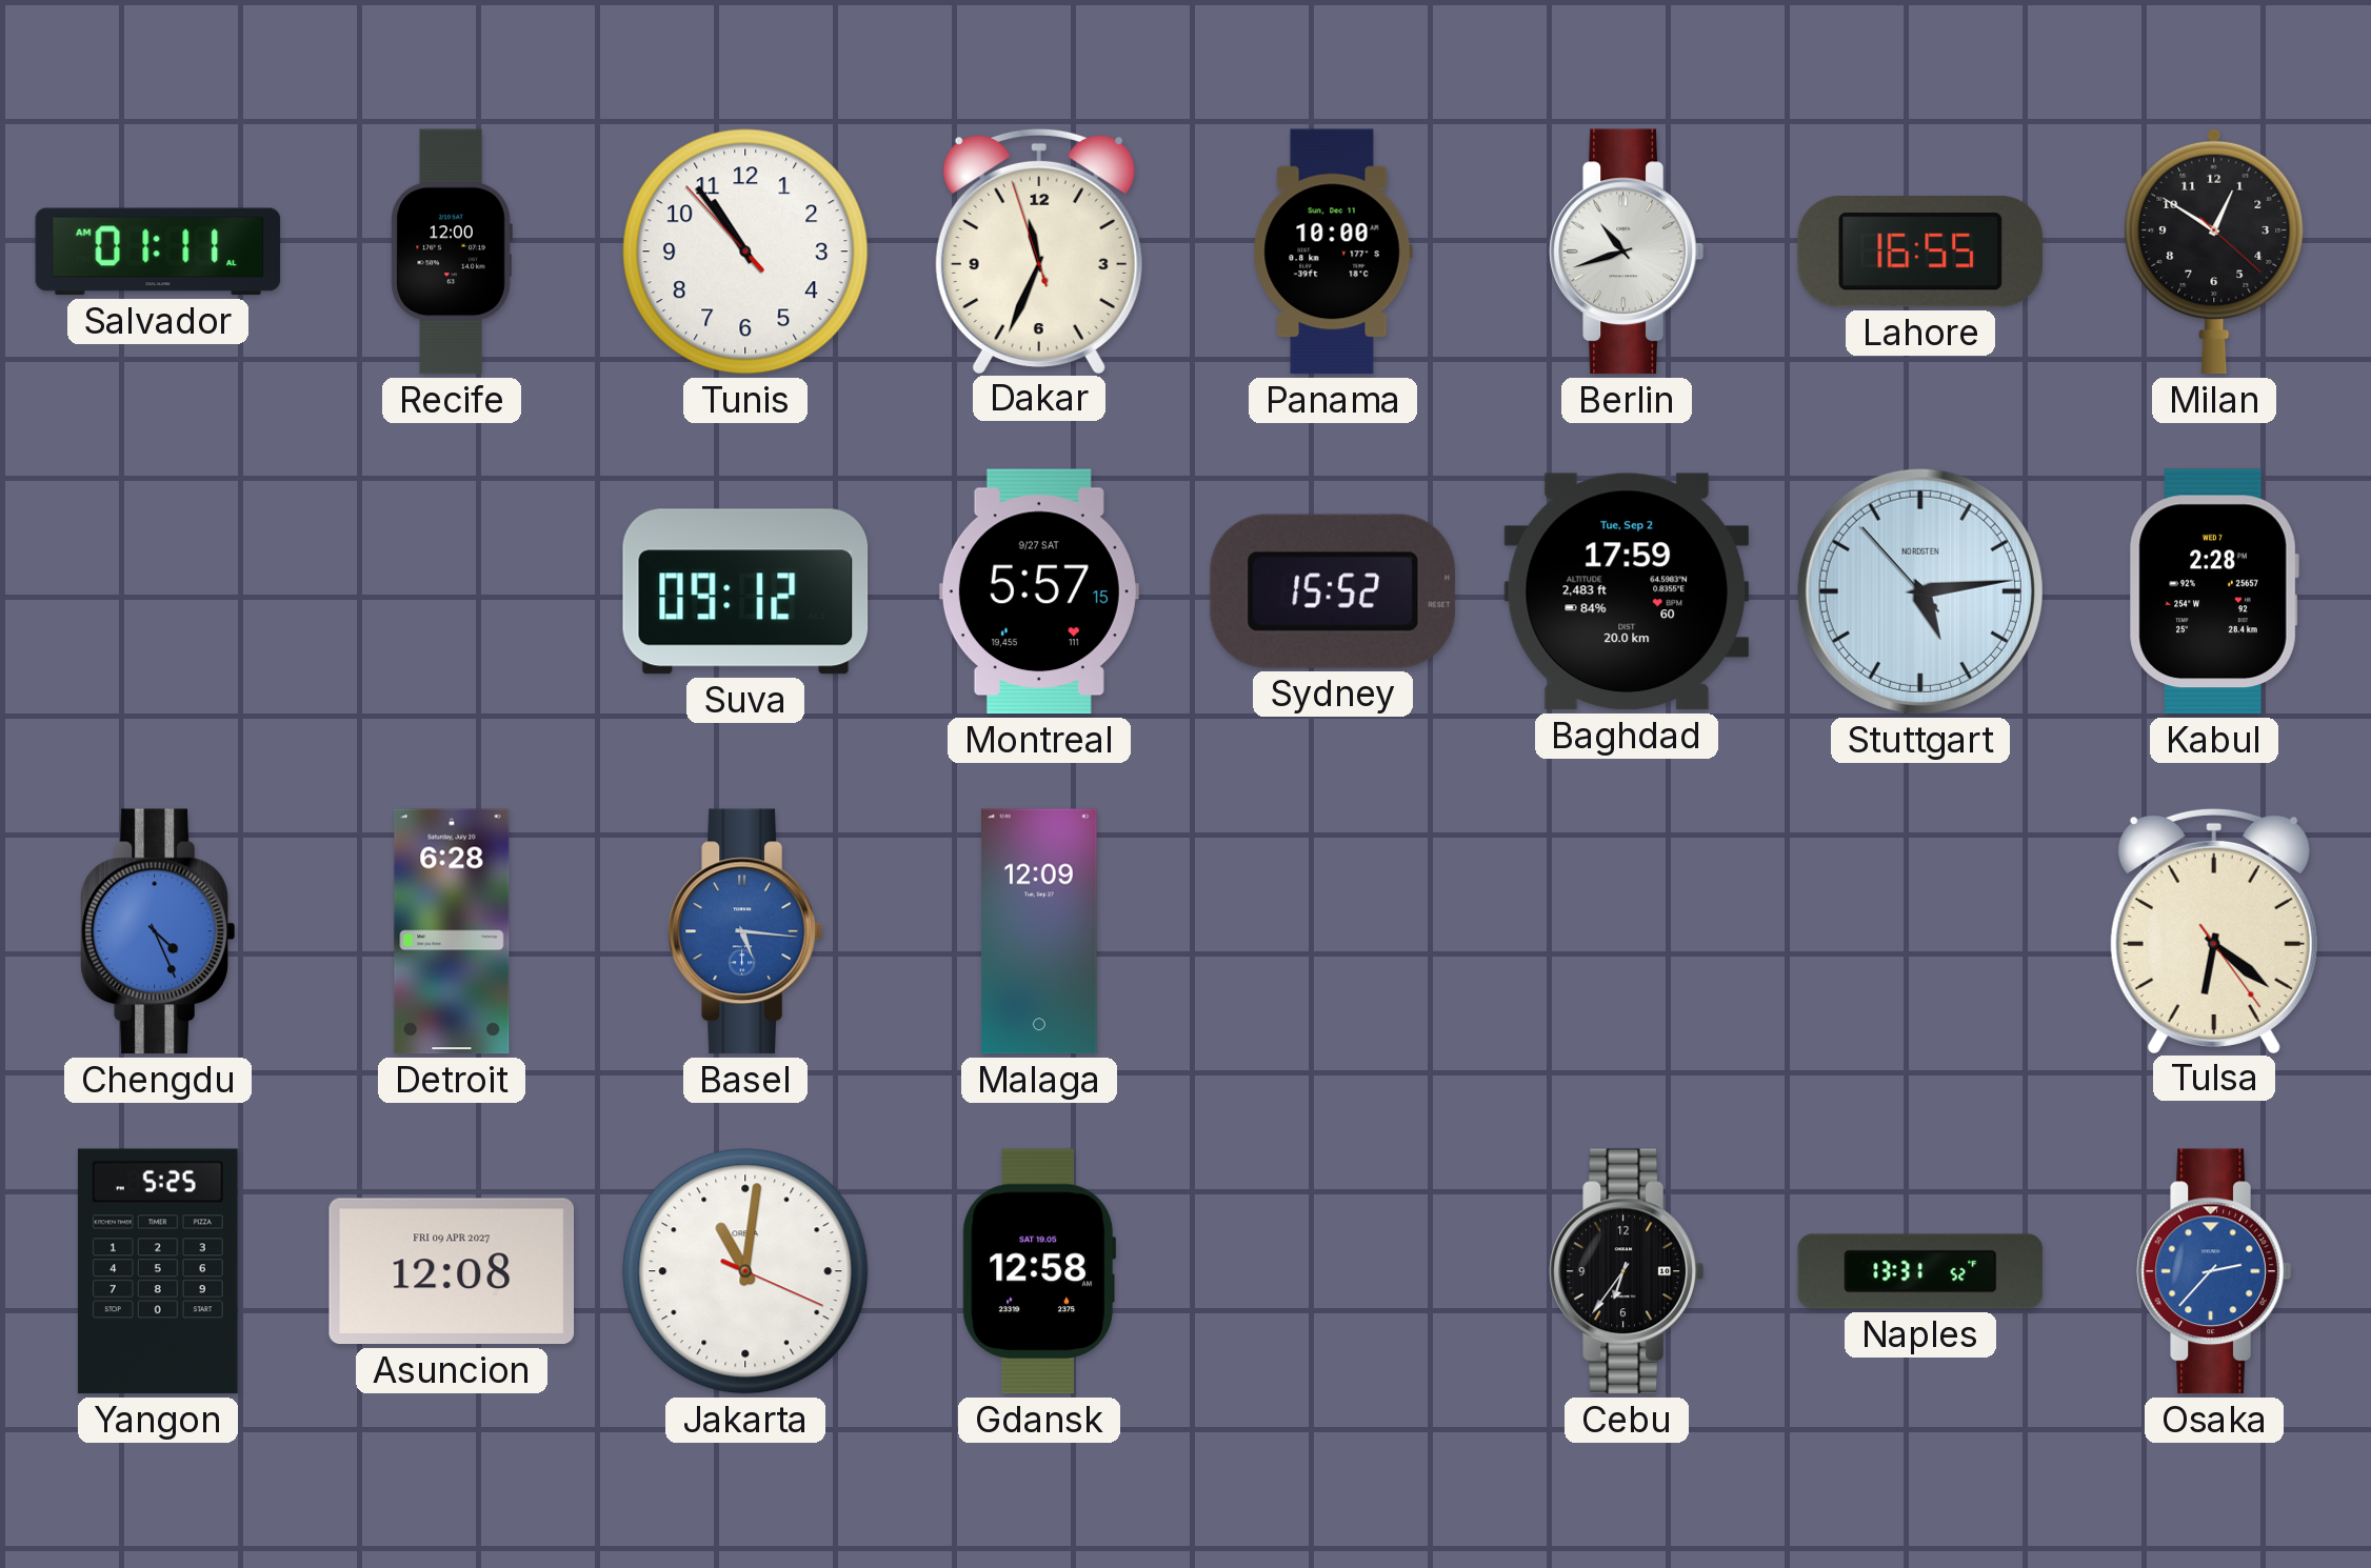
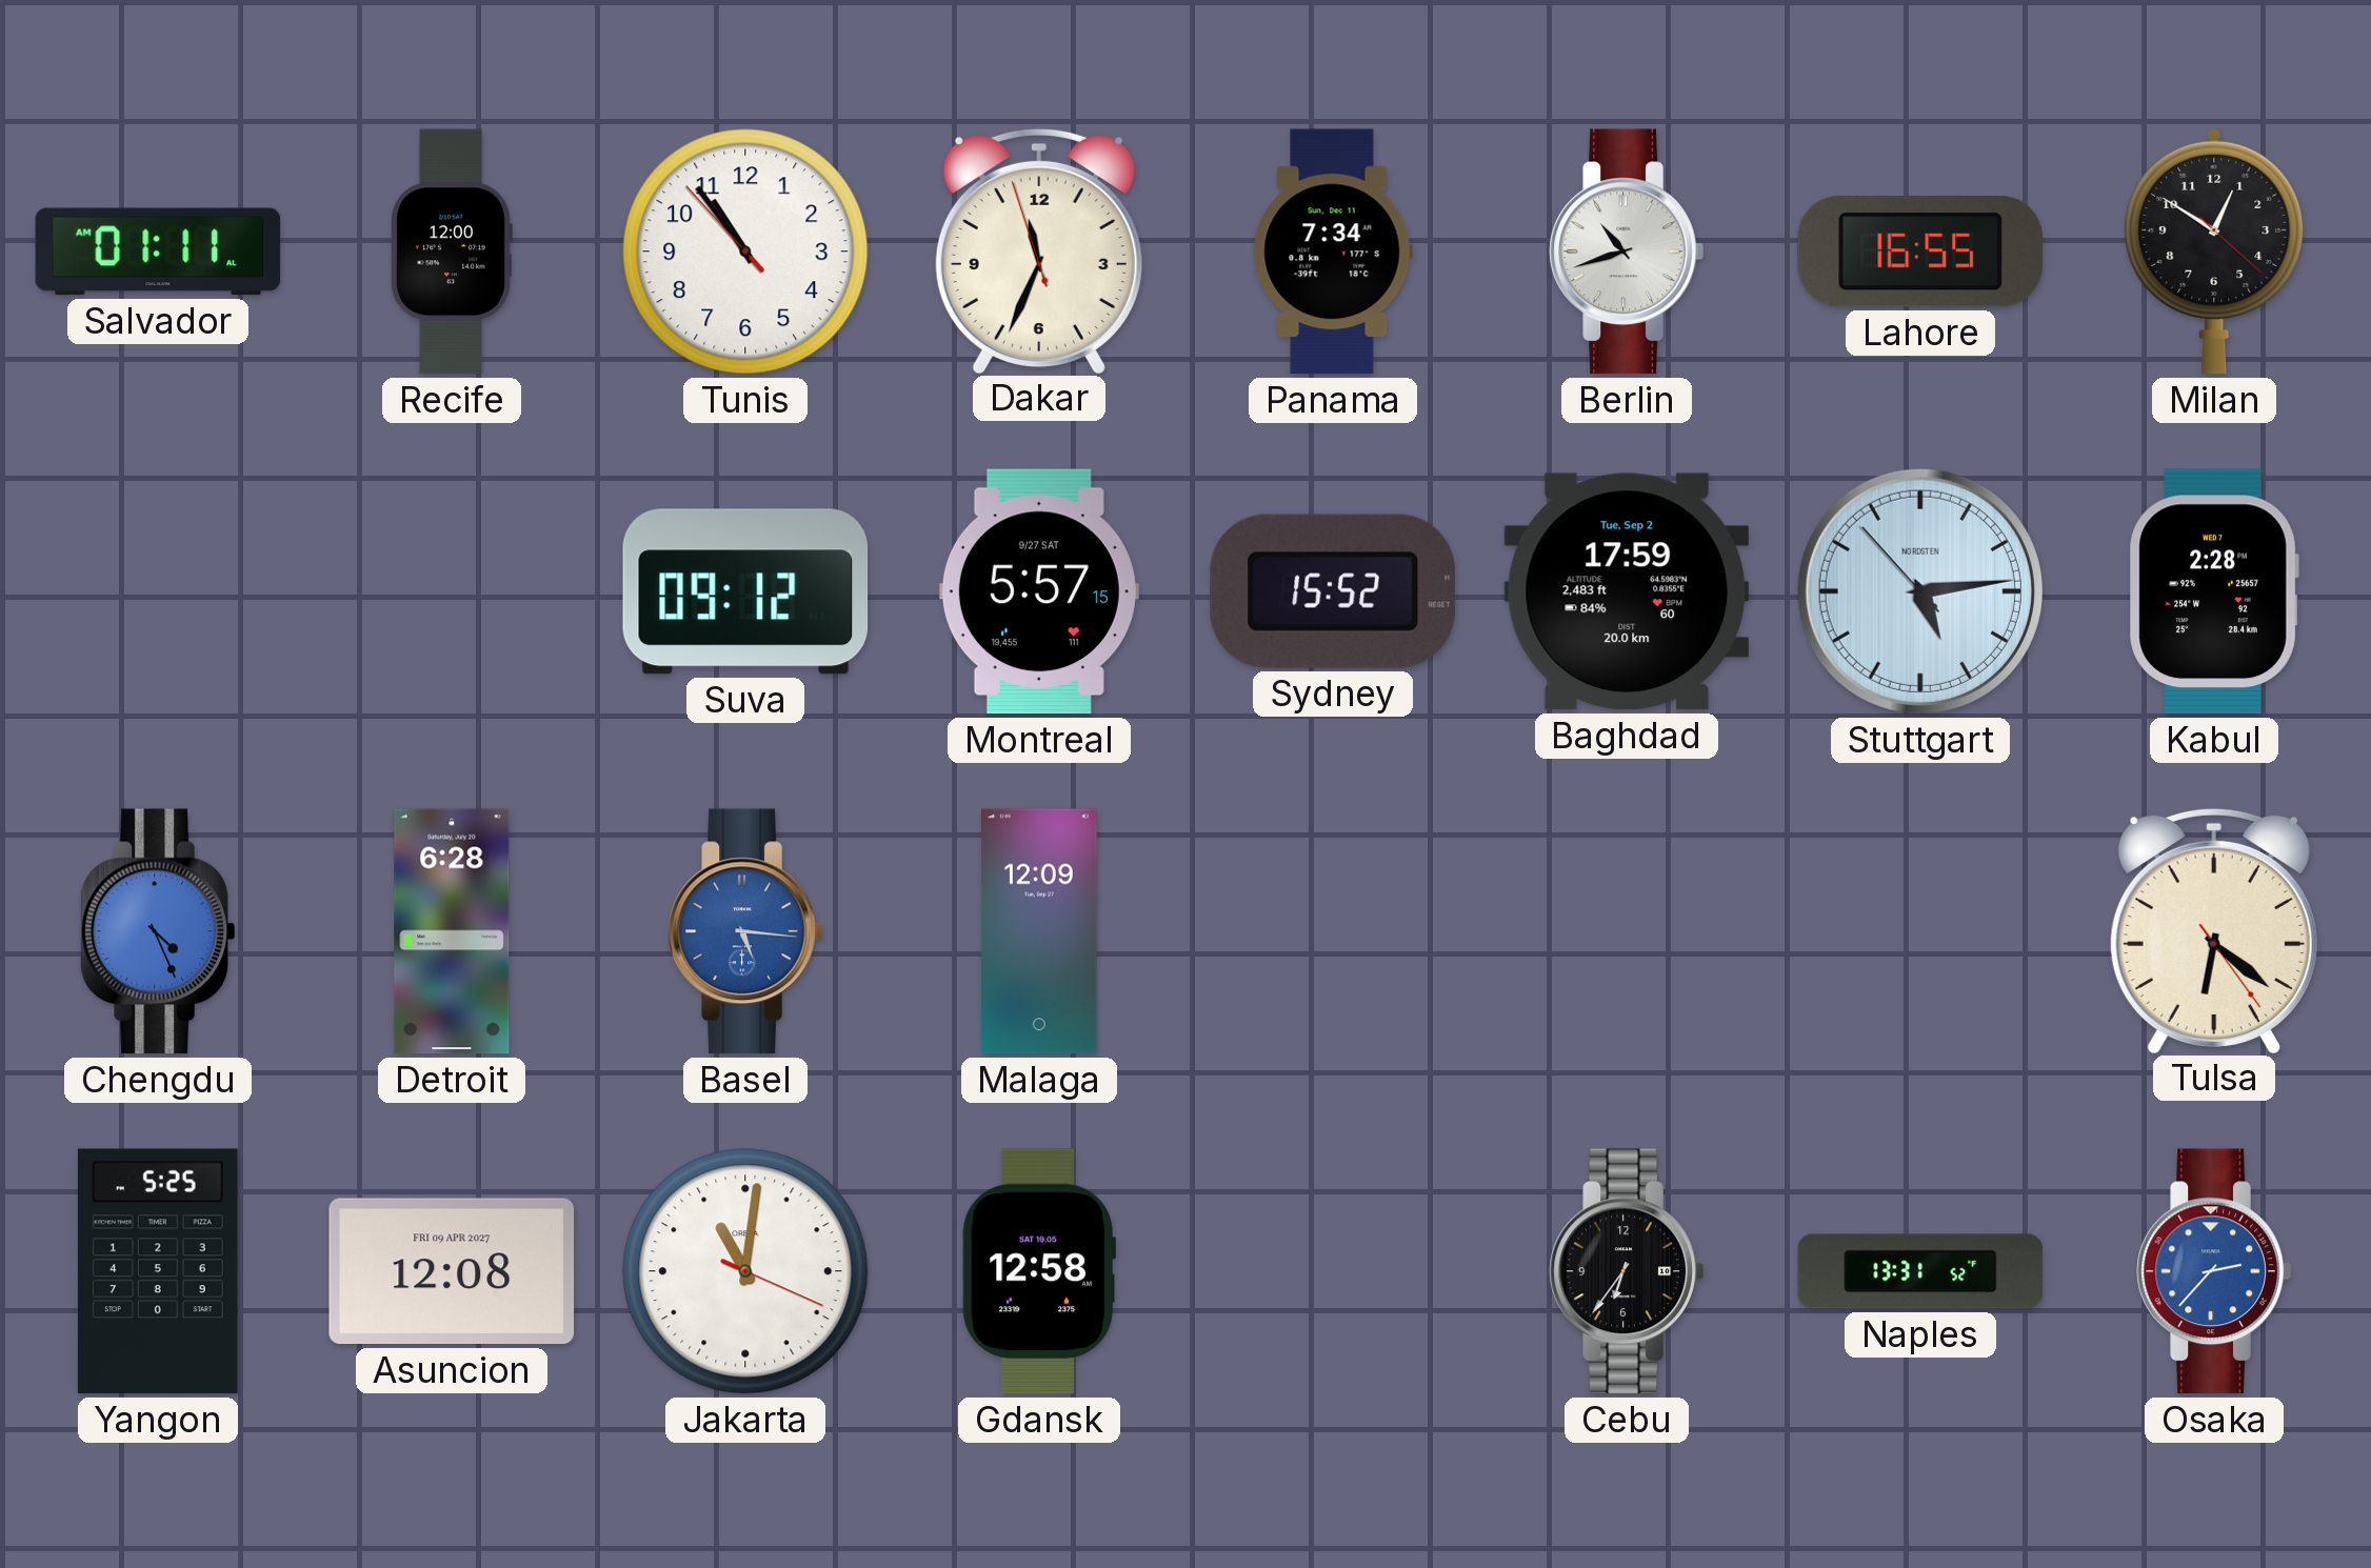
Panama: 10:00 -> 7:34 (1333, 252)
